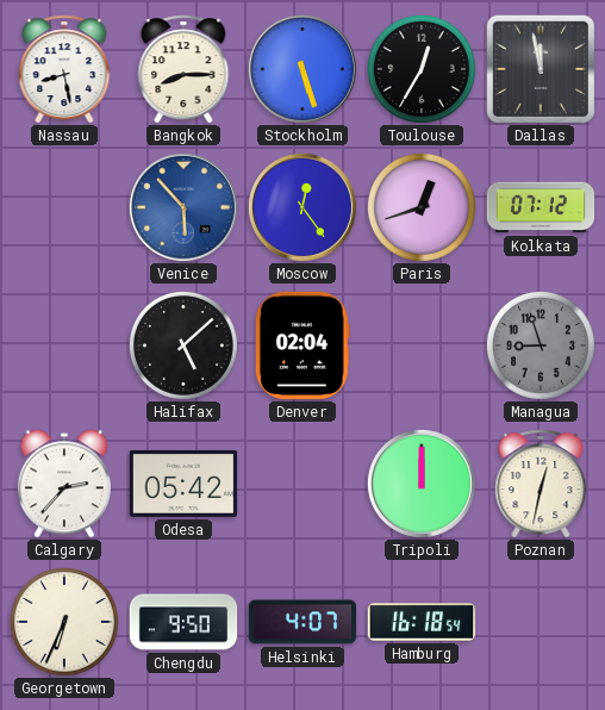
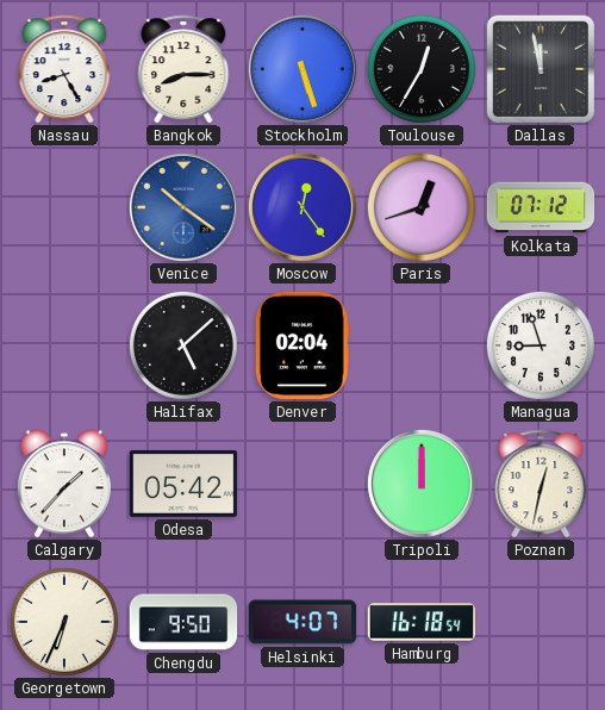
Nassau: 8:28 -> 8:25 (64, 69)
Venice: 5:53 -> 10:21 (183, 207)
Managua dial: grey -> white (541, 345)
Calgary: 2:37 -> 1:37 (64, 484)
